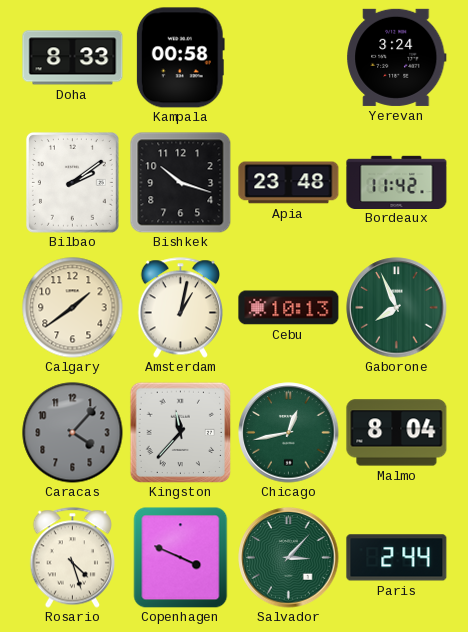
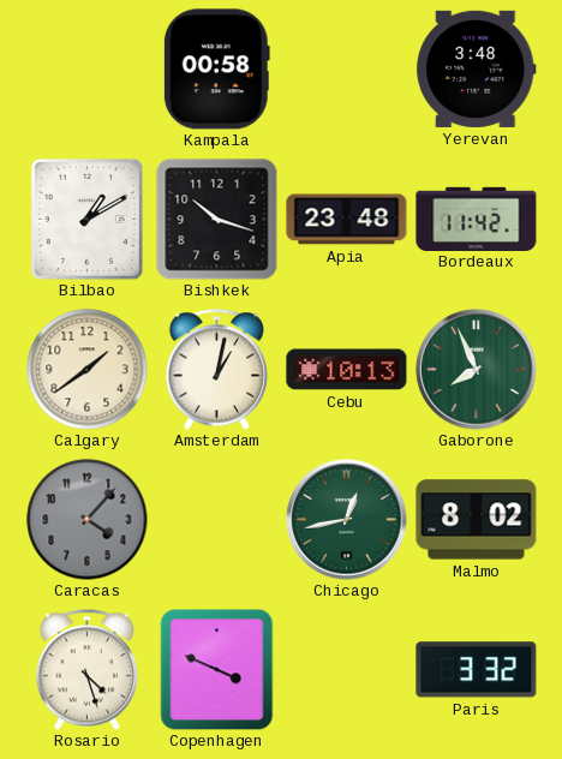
Doha: 8:33 -> none (73, 58)
Yerevan: 3:24 -> 3:48 (477, 68)
Bilbao: 2:09 -> 1:10 (86, 219)
Kingston: 11:37 -> none (180, 432)
Malmo: 8:04 -> 8:02 (477, 520)
Salvador: 3:07 -> none (289, 558)
Paris: 2:44 -> 3:32 (477, 670)
